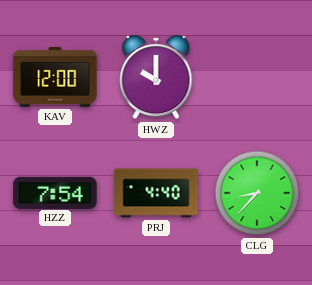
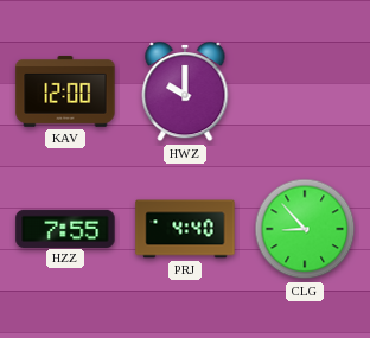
HZZ: 7:54 -> 7:55 (65, 228)
CLG: 8:37 -> 8:53 (305, 229)
